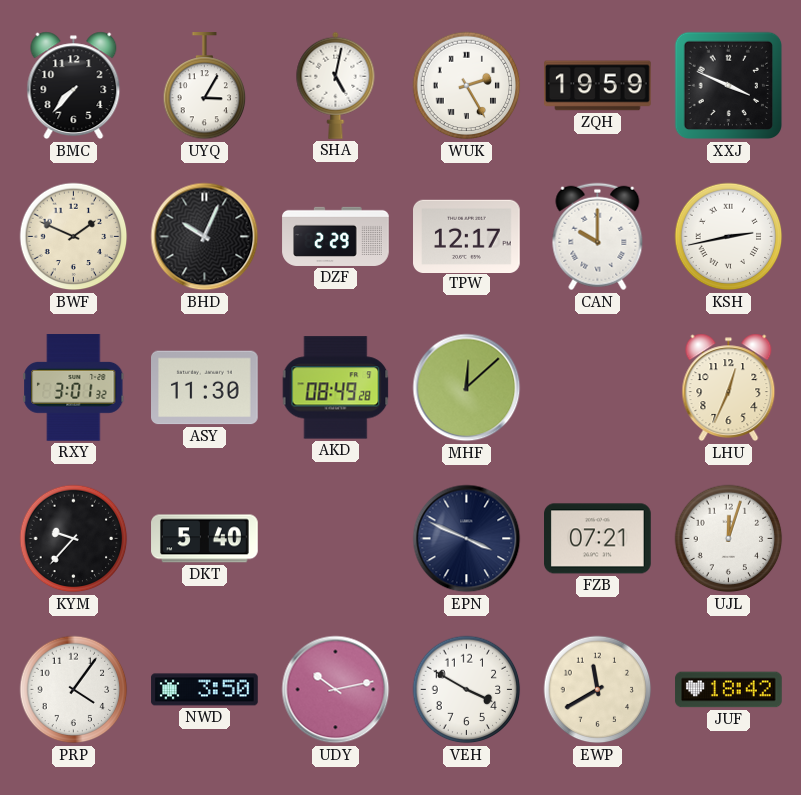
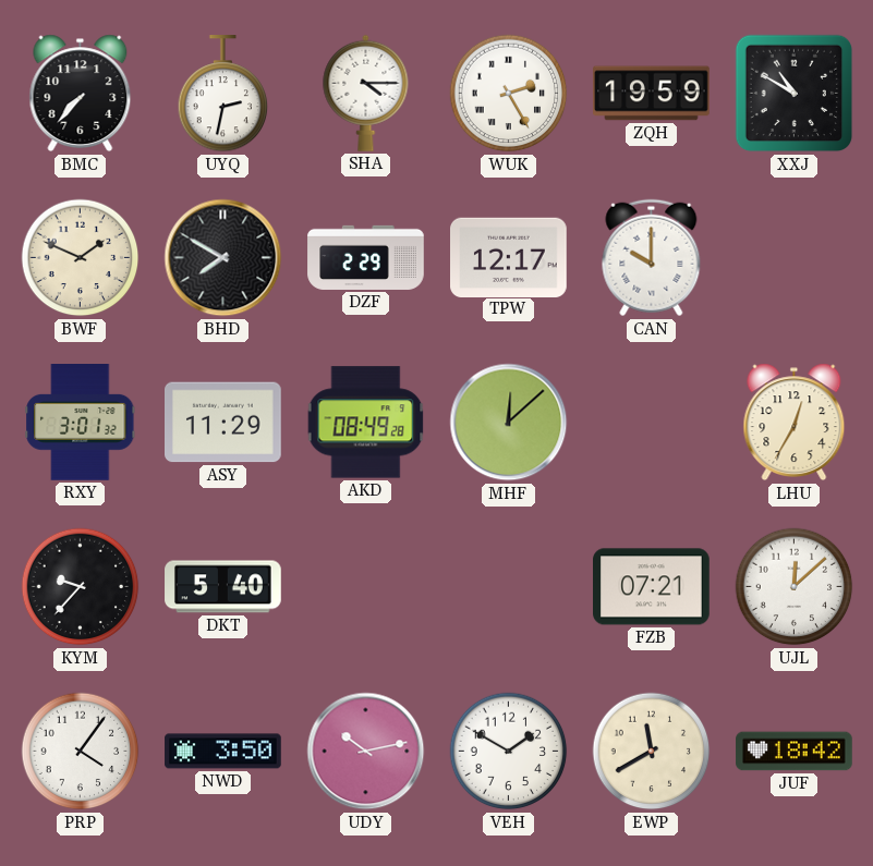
UYQ: 3:05 -> 2:32 (223, 94)
SHA: 5:02 -> 4:15 (366, 93)
XXJ: 3:49 -> 10:50 (795, 94)
BHD: 10:04 -> 7:50 (223, 258)
KSH: 2:43 -> none (729, 237)
ASY: 11:30 -> 11:29 (223, 423)
LHU: 12:34 -> 12:35 (795, 423)
EPN: 3:49 -> none (467, 539)
UJL: 12:03 -> 12:08 (795, 587)
VEH: 3:50 -> 1:50 (509, 752)
